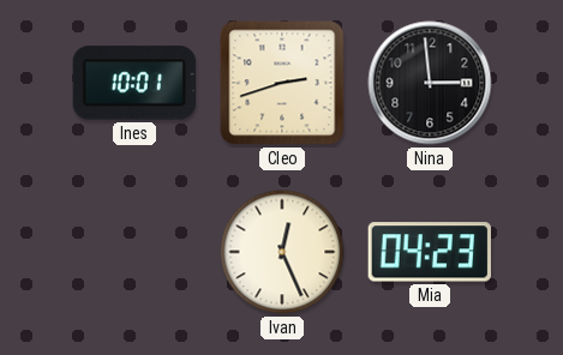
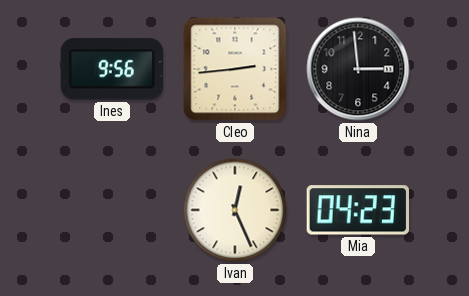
Ines: 10:01 -> 9:56 (111, 69)
Cleo: 2:42 -> 2:44 (235, 69)
